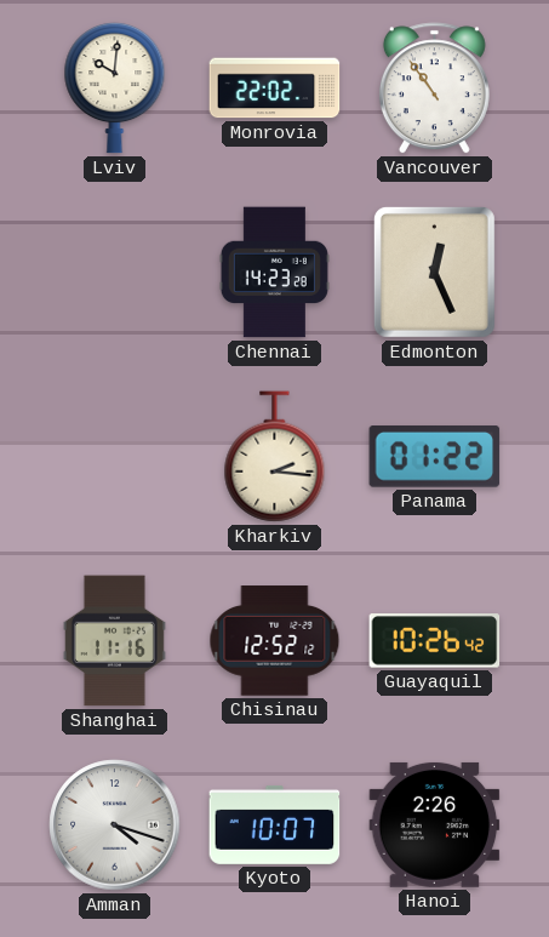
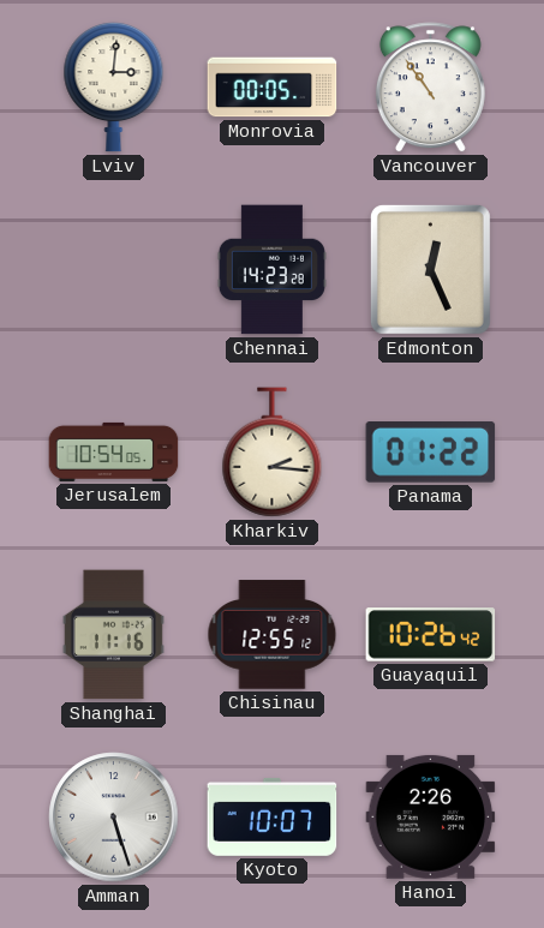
Lviv: 10:01 -> 3:01 (114, 86)
Monrovia: 22:02 -> 00:05 (273, 88)
Jerusalem: none -> 10:54 (114, 451)
Chisinau: 12:52 -> 12:55 (273, 635)
Amman: 4:18 -> 5:27 (114, 818)
